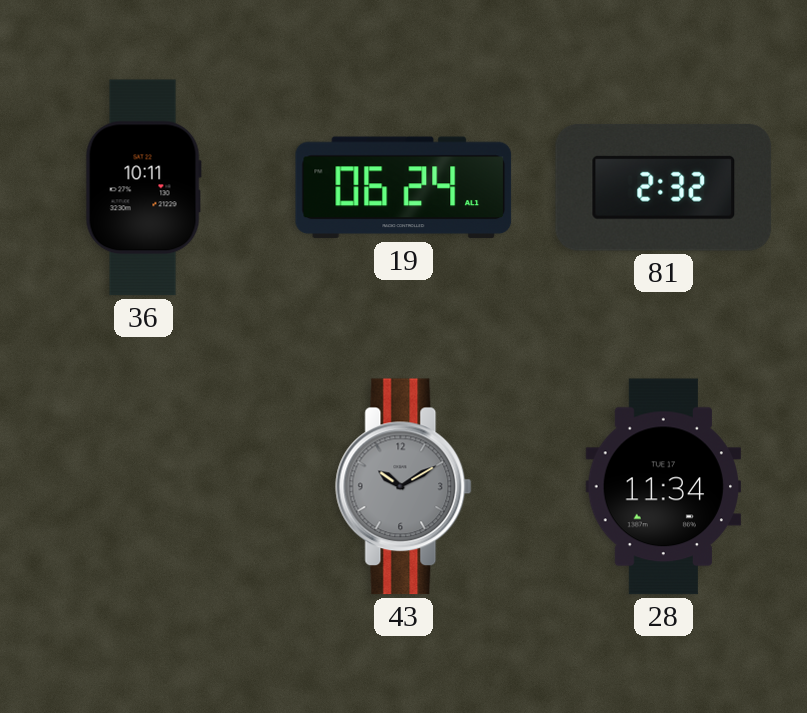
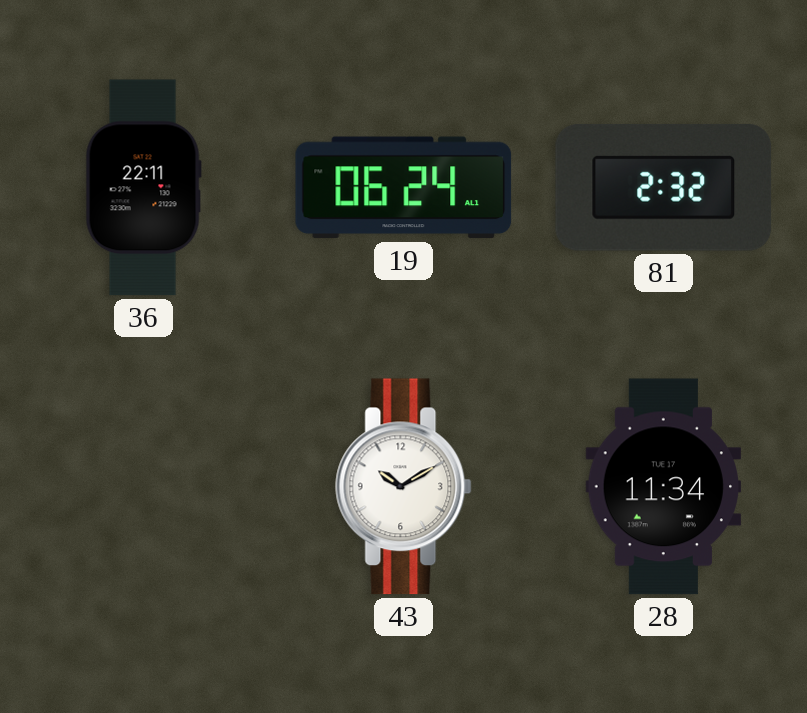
36: 10:11 -> 22:11 (143, 188)
43 dial: grey -> white (404, 487)
